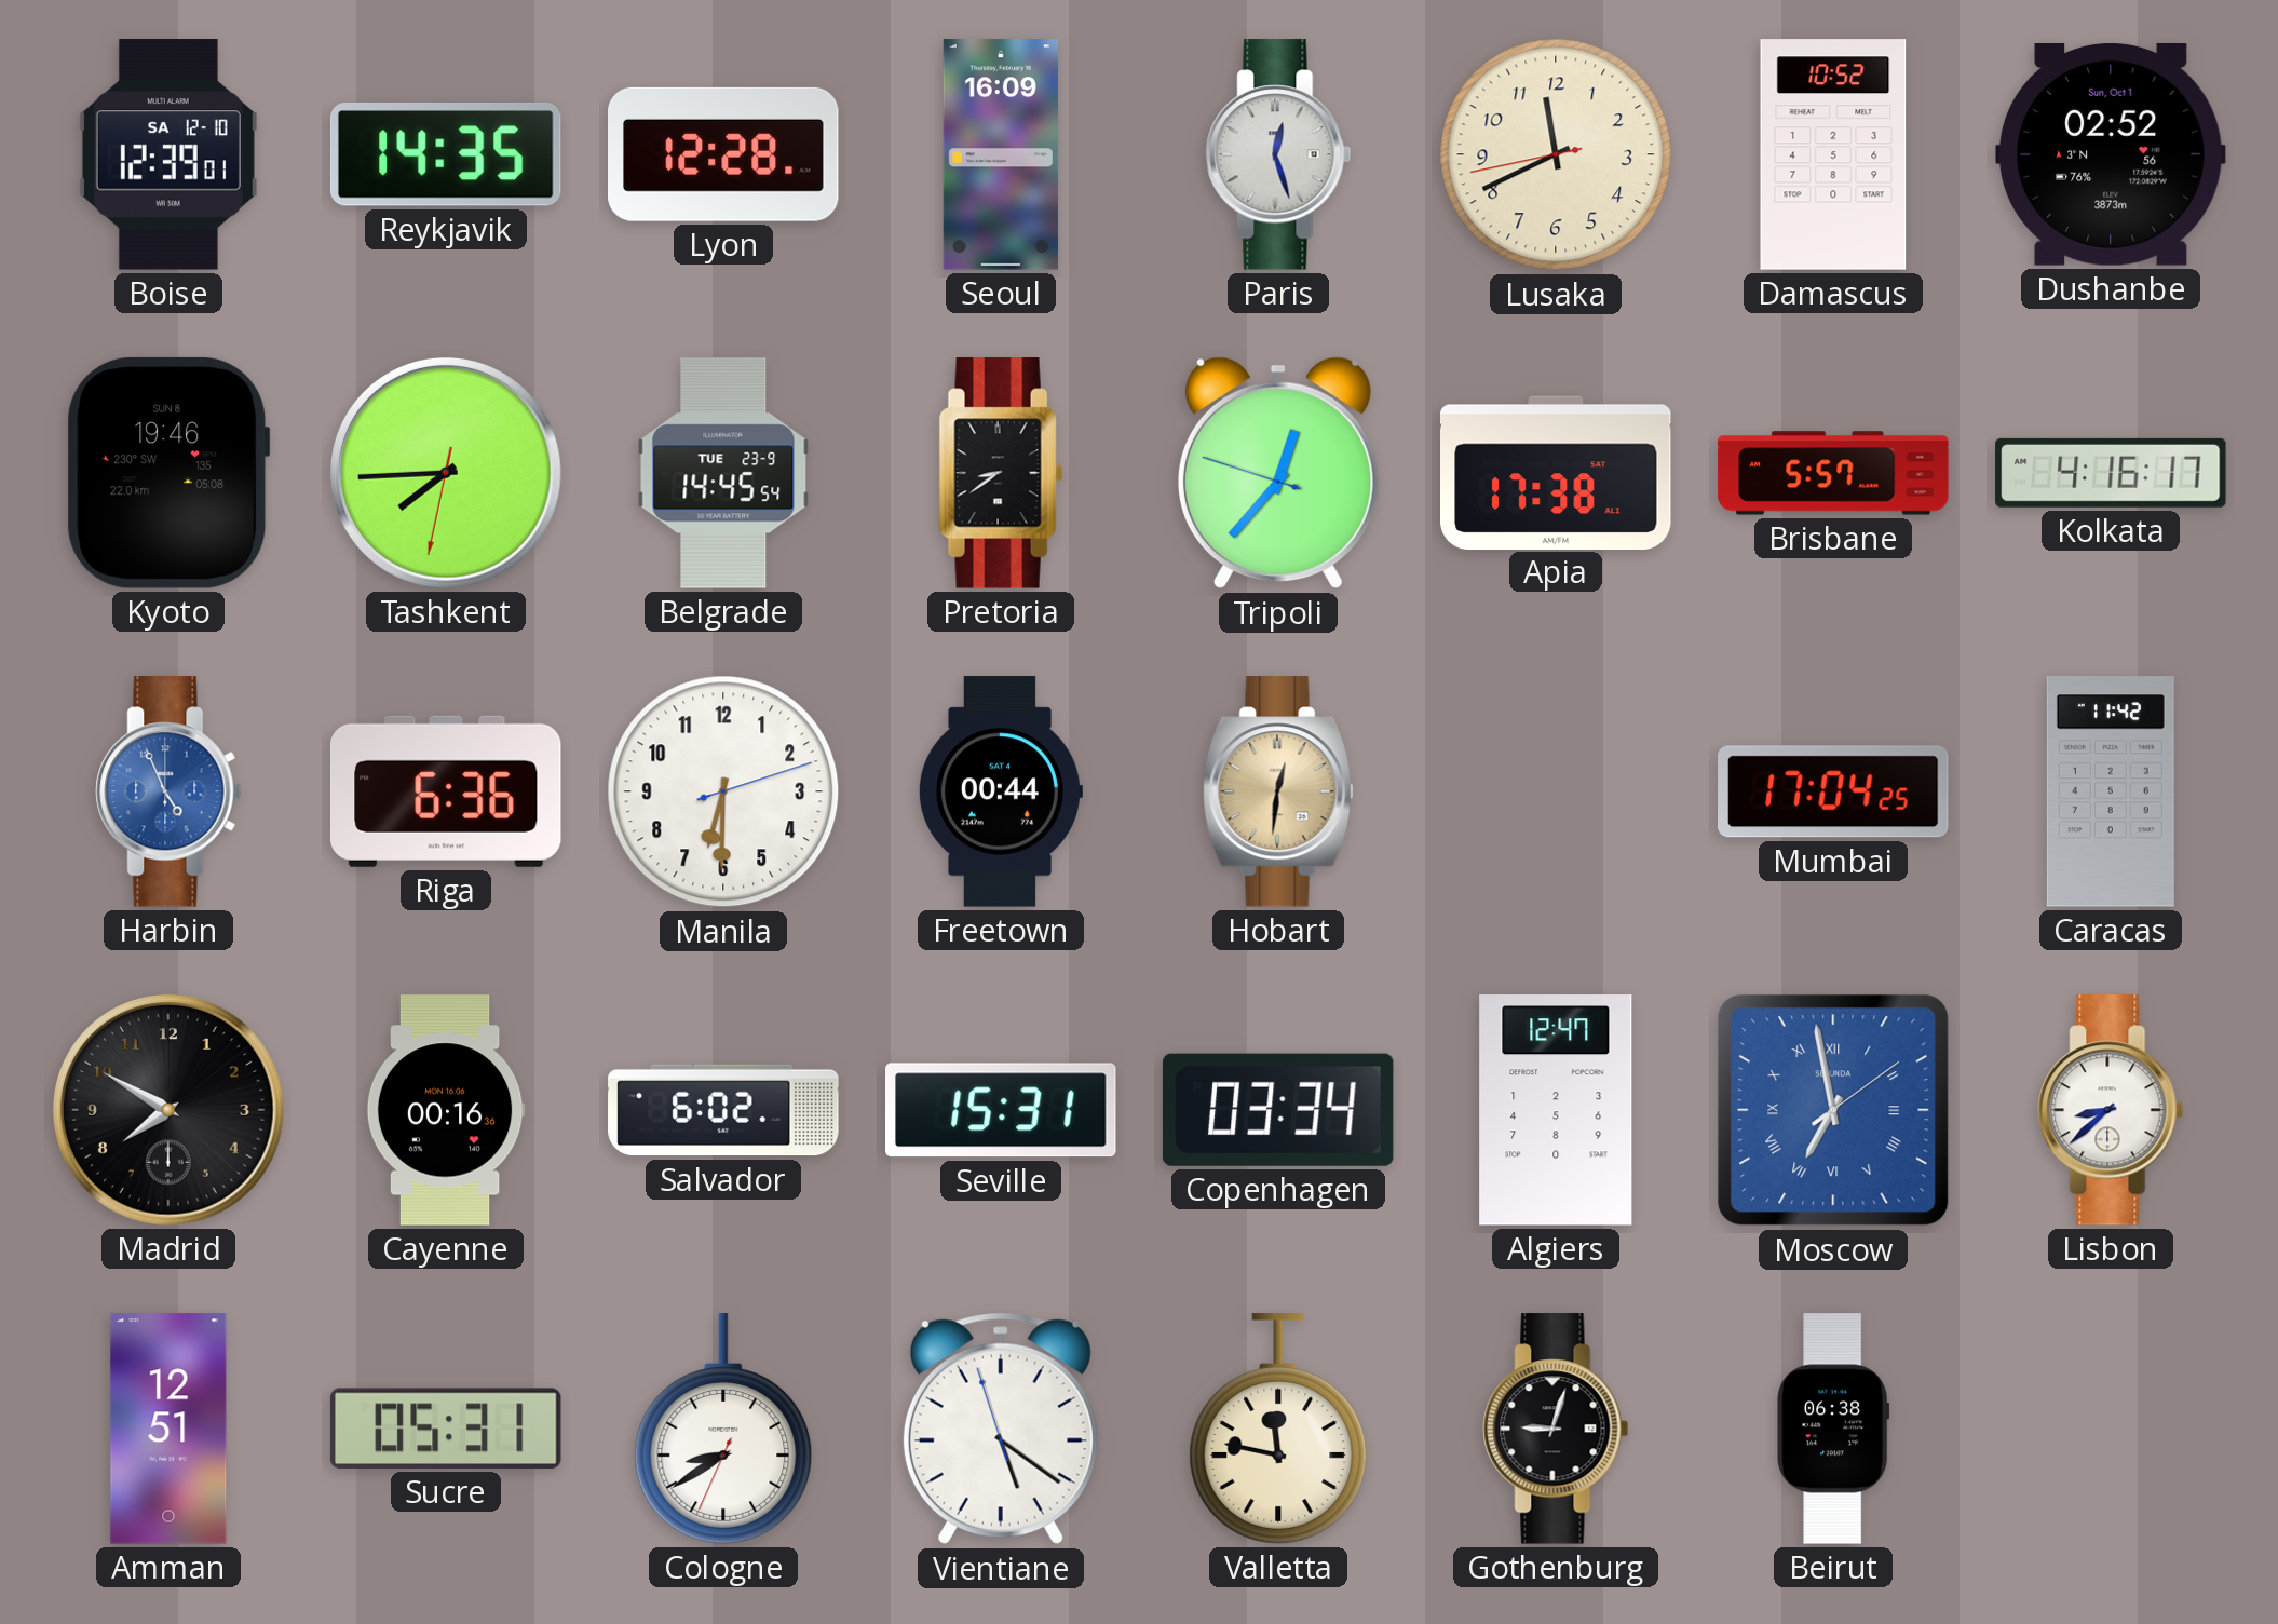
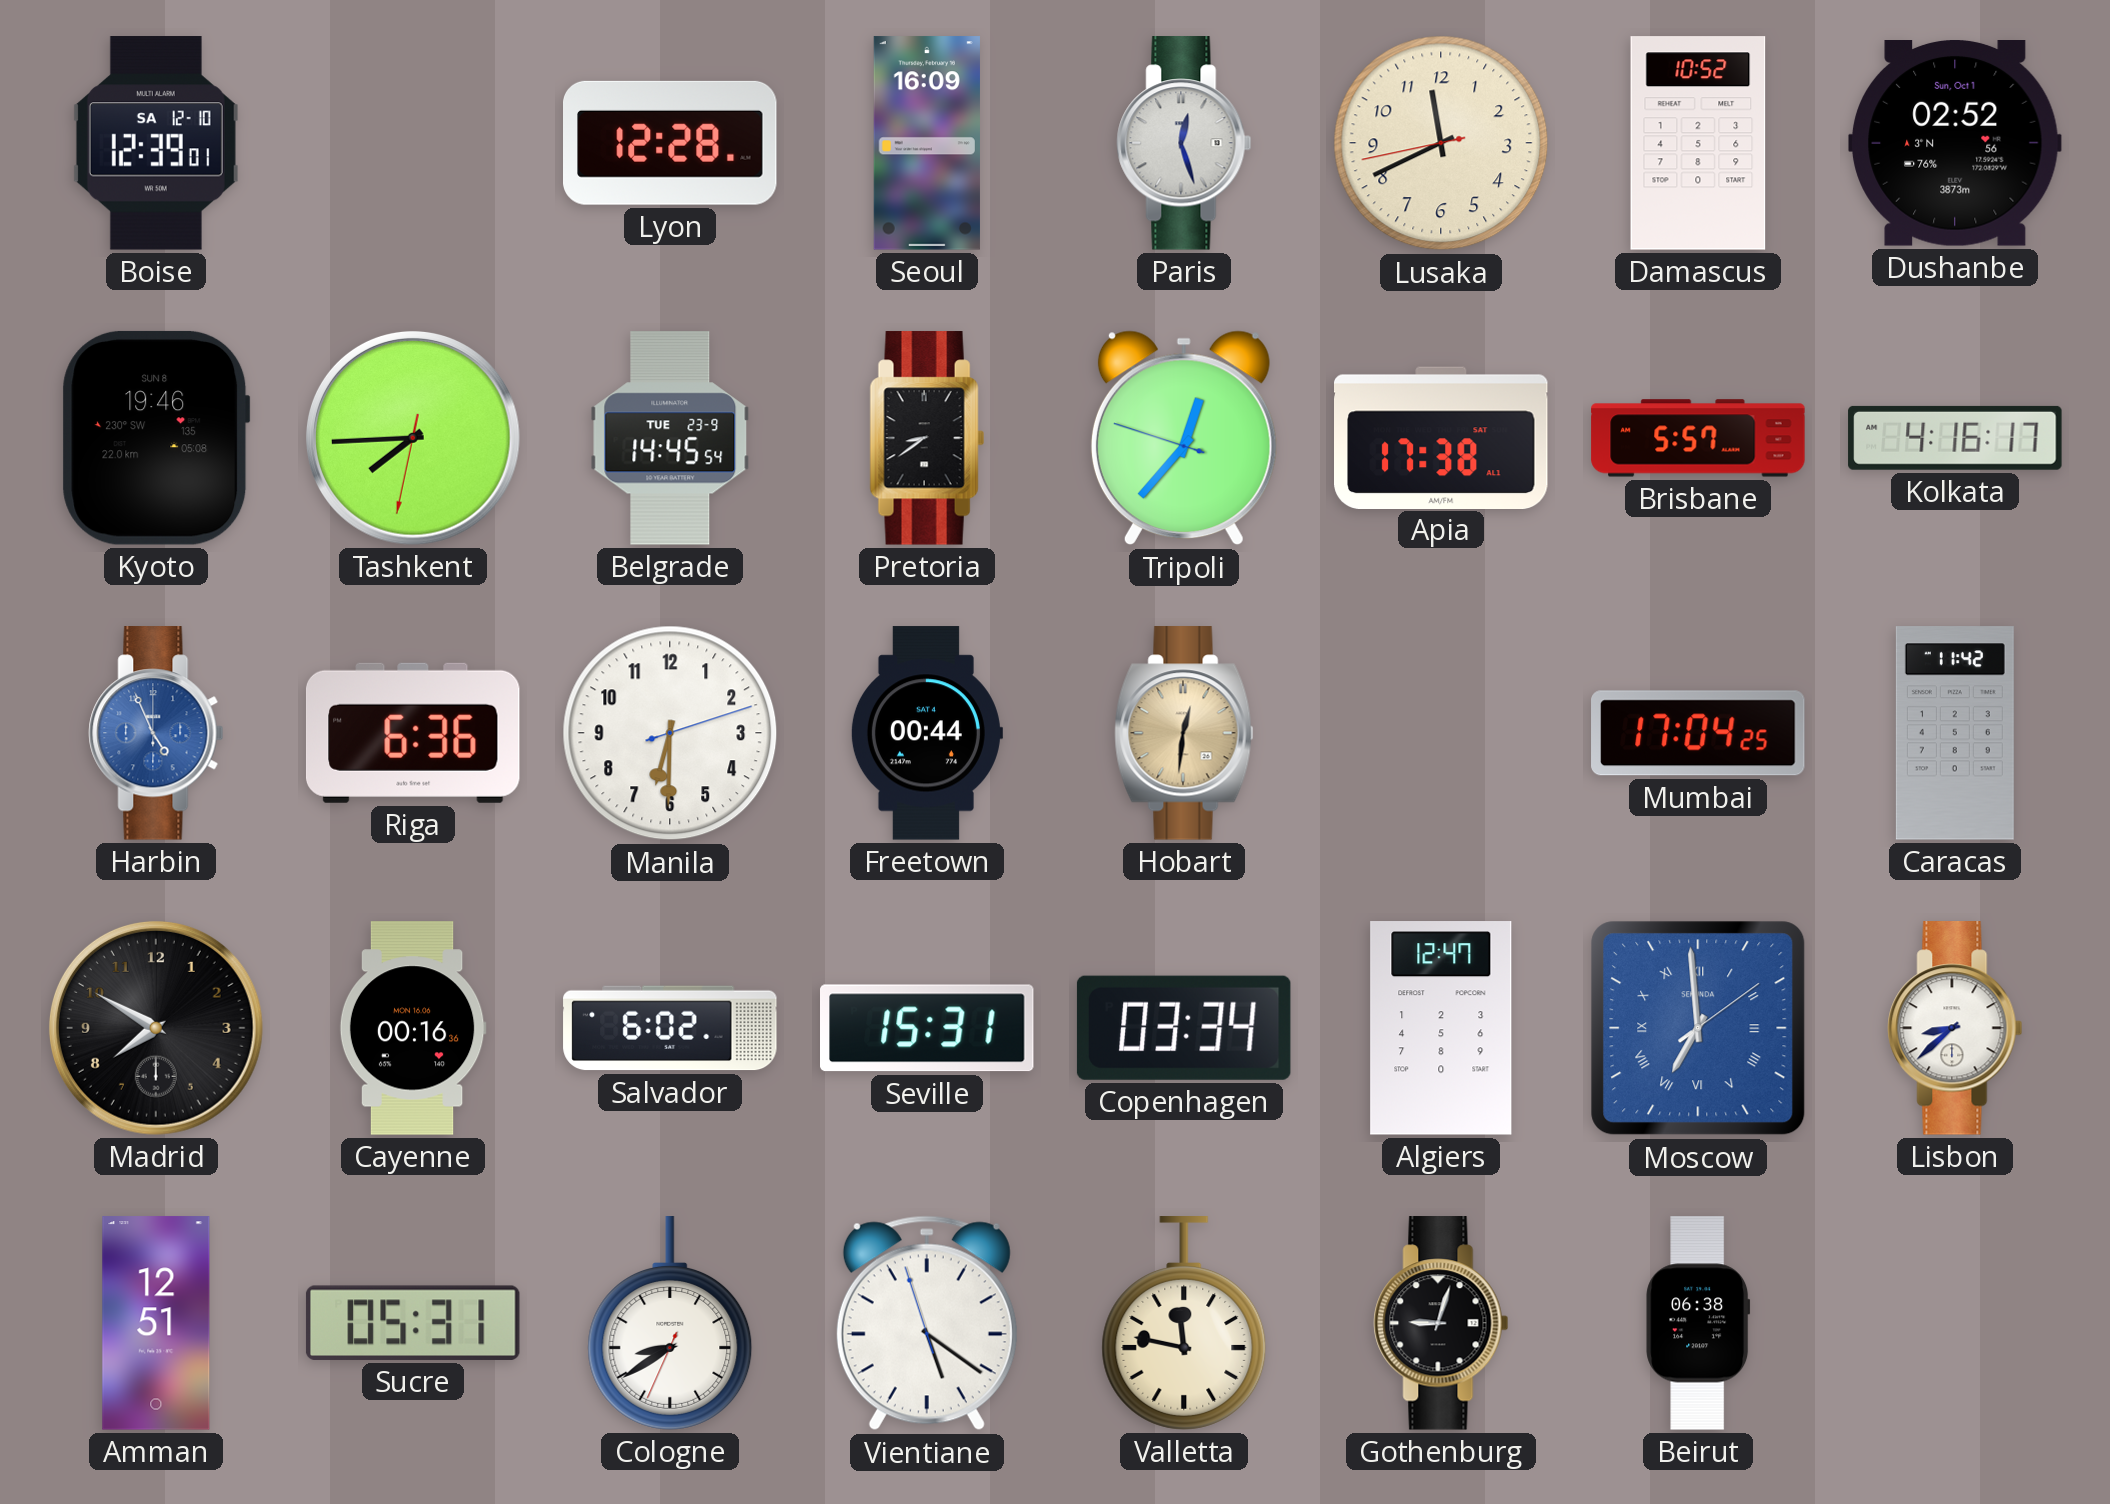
Reykjavik: 14:35 -> none (446, 154)
Moscow: 6:58 -> 6:59 (1698, 1028)
